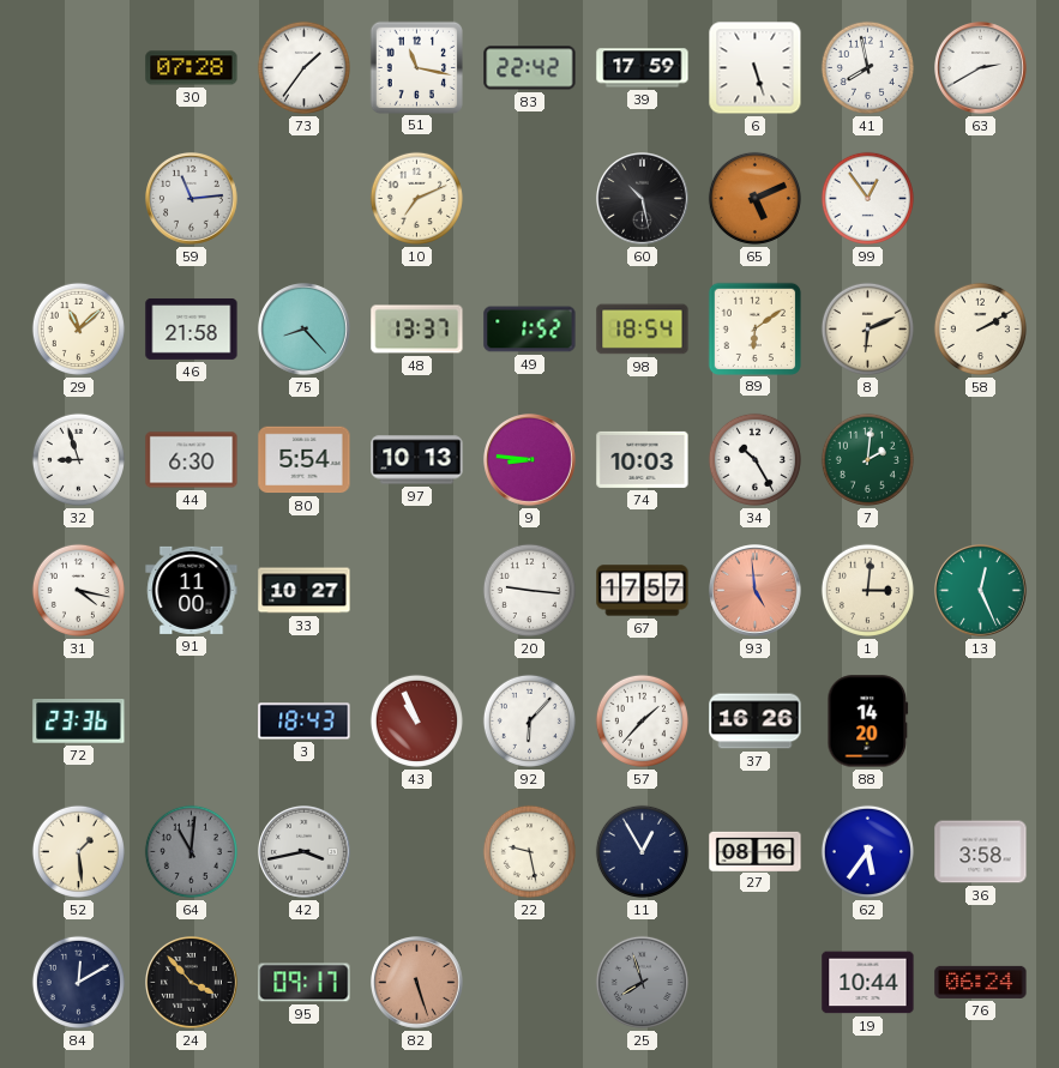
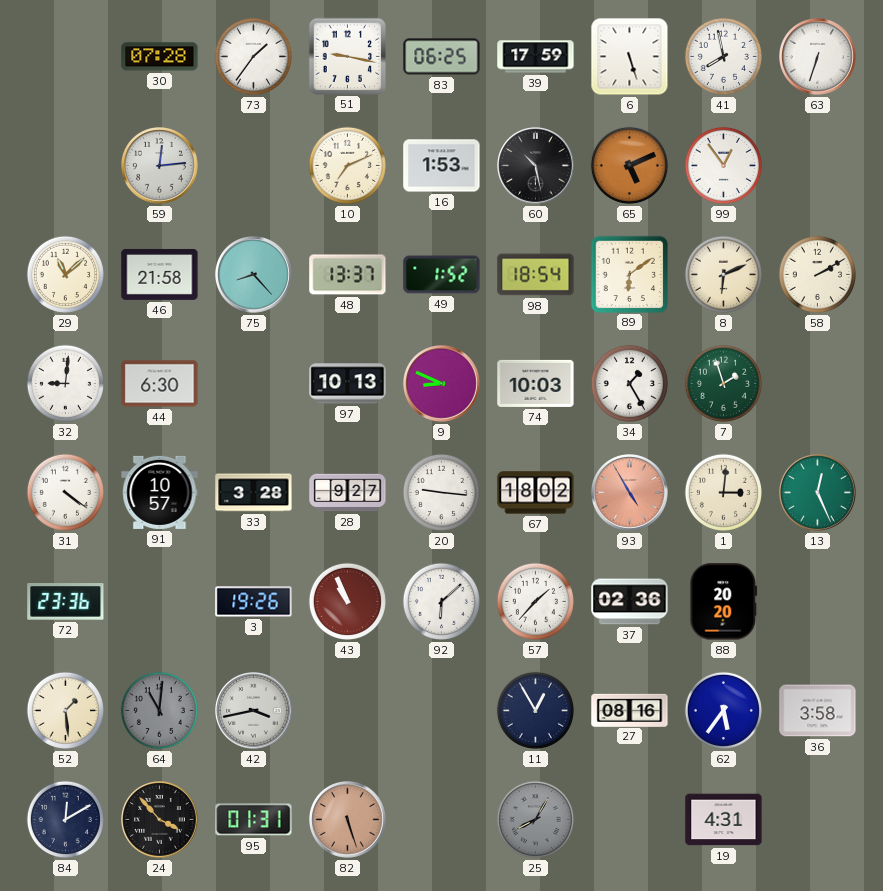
51: 11:17 -> 9:17 (347, 56)
83: 22:42 -> 06:25 (442, 57)
63: 2:40 -> 6:33 (818, 57)
59: 11:14 -> 12:14 (160, 166)
16: none -> 1:53 (442, 166)
32: 8:57 -> 9:01 (65, 383)
80: 5:54 -> none (305, 460)
9: 8:46 -> 8:49 (442, 384)
34: 10:25 -> 1:25 (629, 383)
7: 2:01 -> 1:57 (723, 383)
31: 4:17 -> 4:21 (65, 492)
91: 11:00 -> 10:57 (160, 492)
33: 10:27 -> 3:28 (254, 493)
28: none -> 9:27 (348, 493)
67: 17:57 -> 18:02 (536, 493)
93: 4:59 -> 4:55 (630, 493)
3: 18:43 -> 19:26 (254, 602)
92: 6:07 -> 6:08 (441, 601)
37: 16:26 -> 02:36 (630, 602)
88: 14:20 -> 20:20 (724, 602)
22: 9:28 -> none (529, 851)
95: 09:17 -> 01:31 (254, 820)
25: 7:57 -> 8:05 (535, 819)
19: 10:44 -> 4:31 (724, 820)
76: 06:24 -> none (981, 982)
